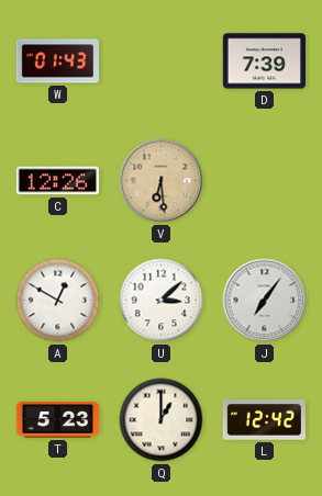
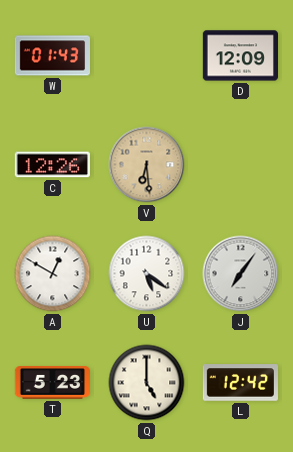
D: 7:39 -> 12:09 (240, 56)
U: 3:08 -> 5:21 (147, 274)
Q: 1:00 -> 5:00 (147, 383)
